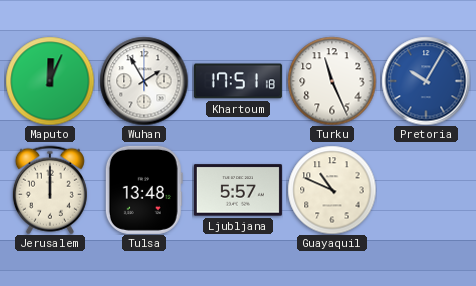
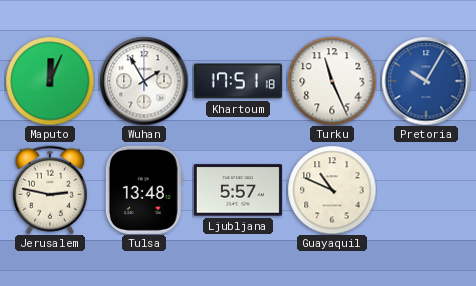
Jerusalem: 12:00 -> 2:47 (50, 190)
